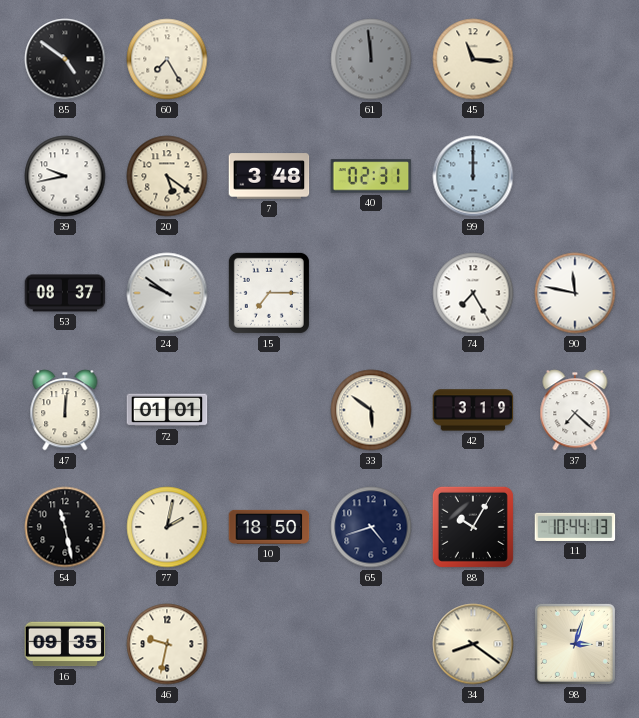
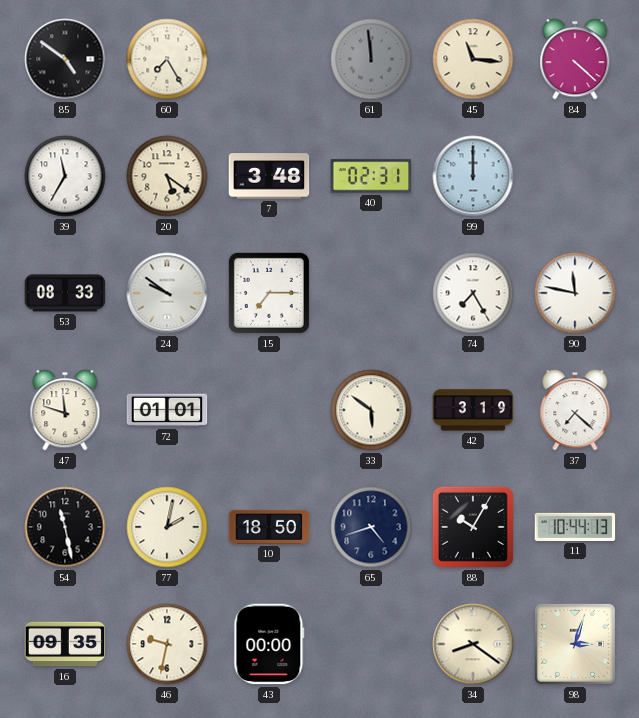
84: none -> 4:22 (575, 59)
39: 9:43 -> 11:35 (65, 176)
53: 08:37 -> 08:33 (65, 293)
47: 12:01 -> 11:48 (65, 410)
43: none -> 00:00 (269, 644)
